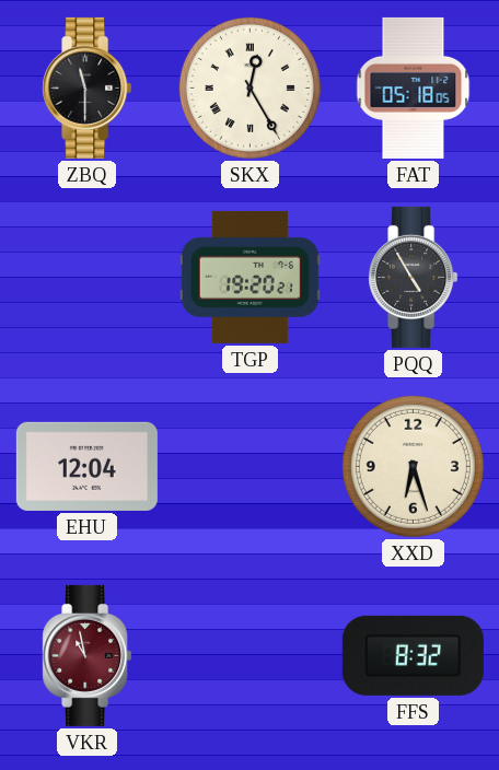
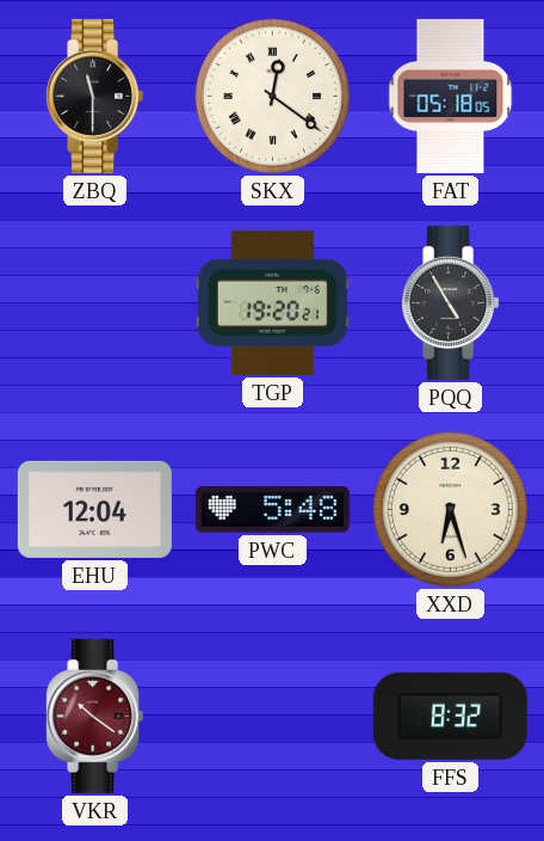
SKX: 12:25 -> 12:21 (272, 96)
PWC: none -> 5:48 (272, 510)
VKR: 10:58 -> 10:21 (95, 716)
